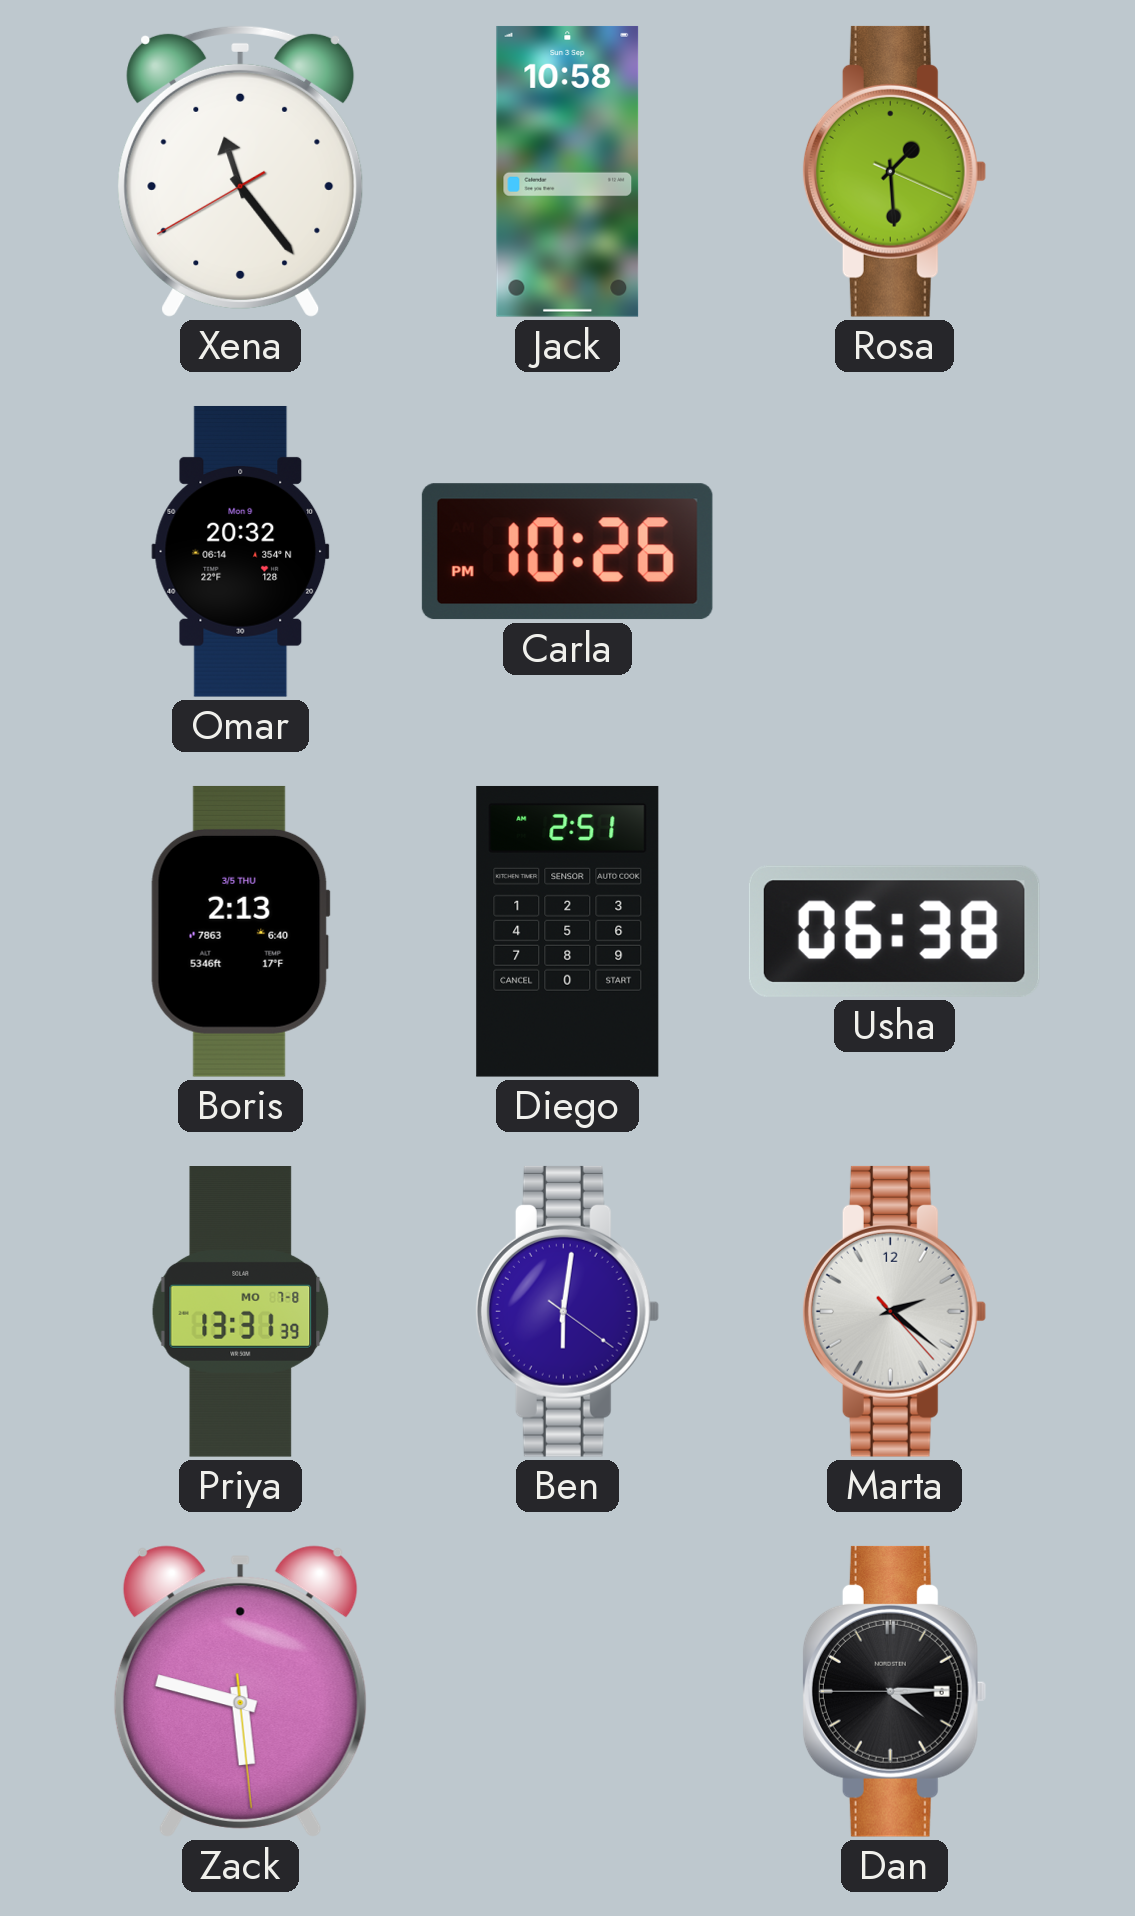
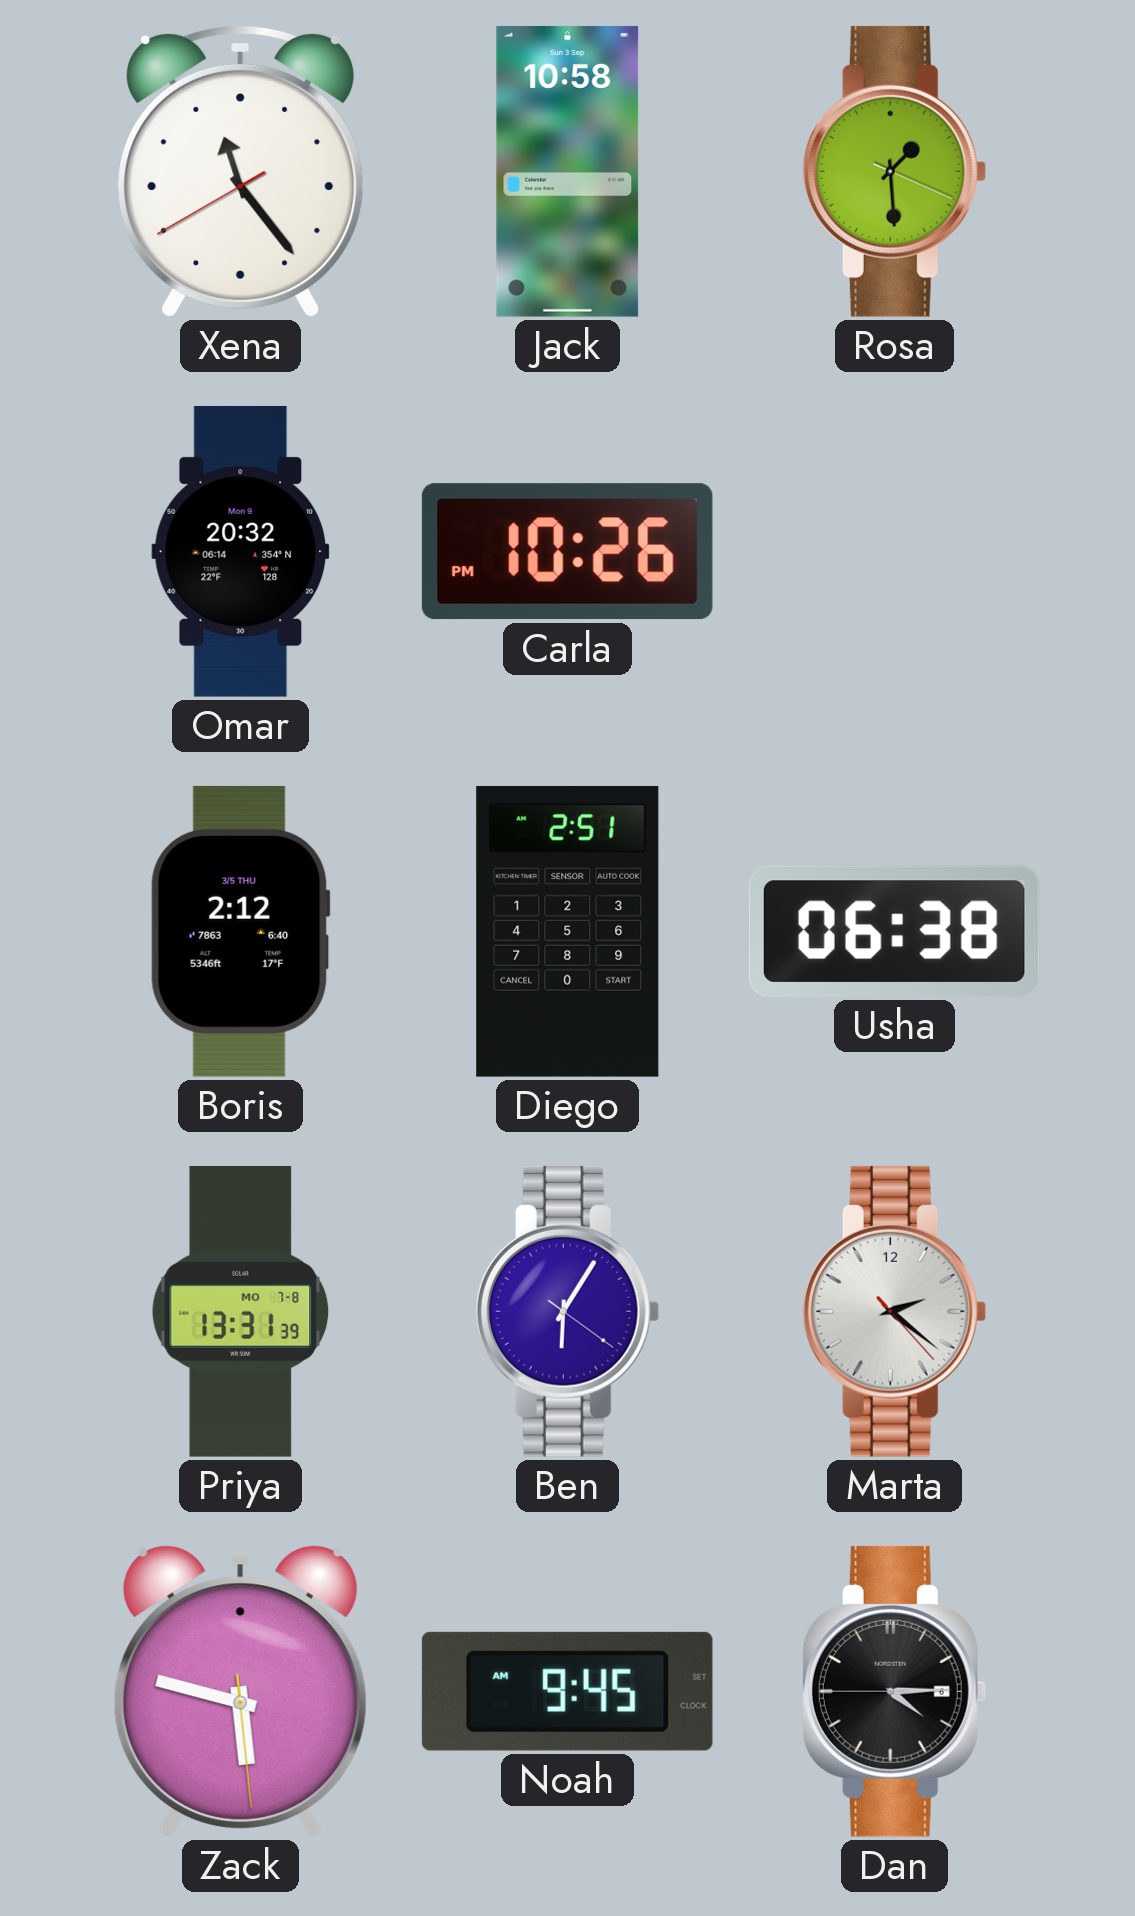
Boris: 2:13 -> 2:12 (240, 931)
Ben: 6:01 -> 6:05 (567, 1311)
Noah: none -> 9:45 (567, 1691)
